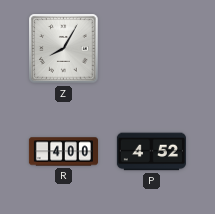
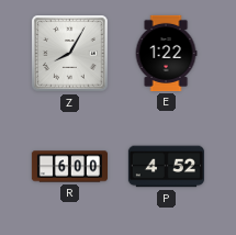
E: none -> 1:22 (166, 53)
R: 4:00 -> 6:00 (69, 167)
